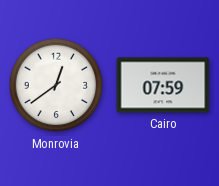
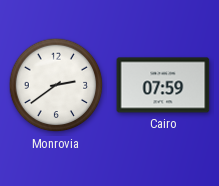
Monrovia: 12:39 -> 2:39 (56, 85)
